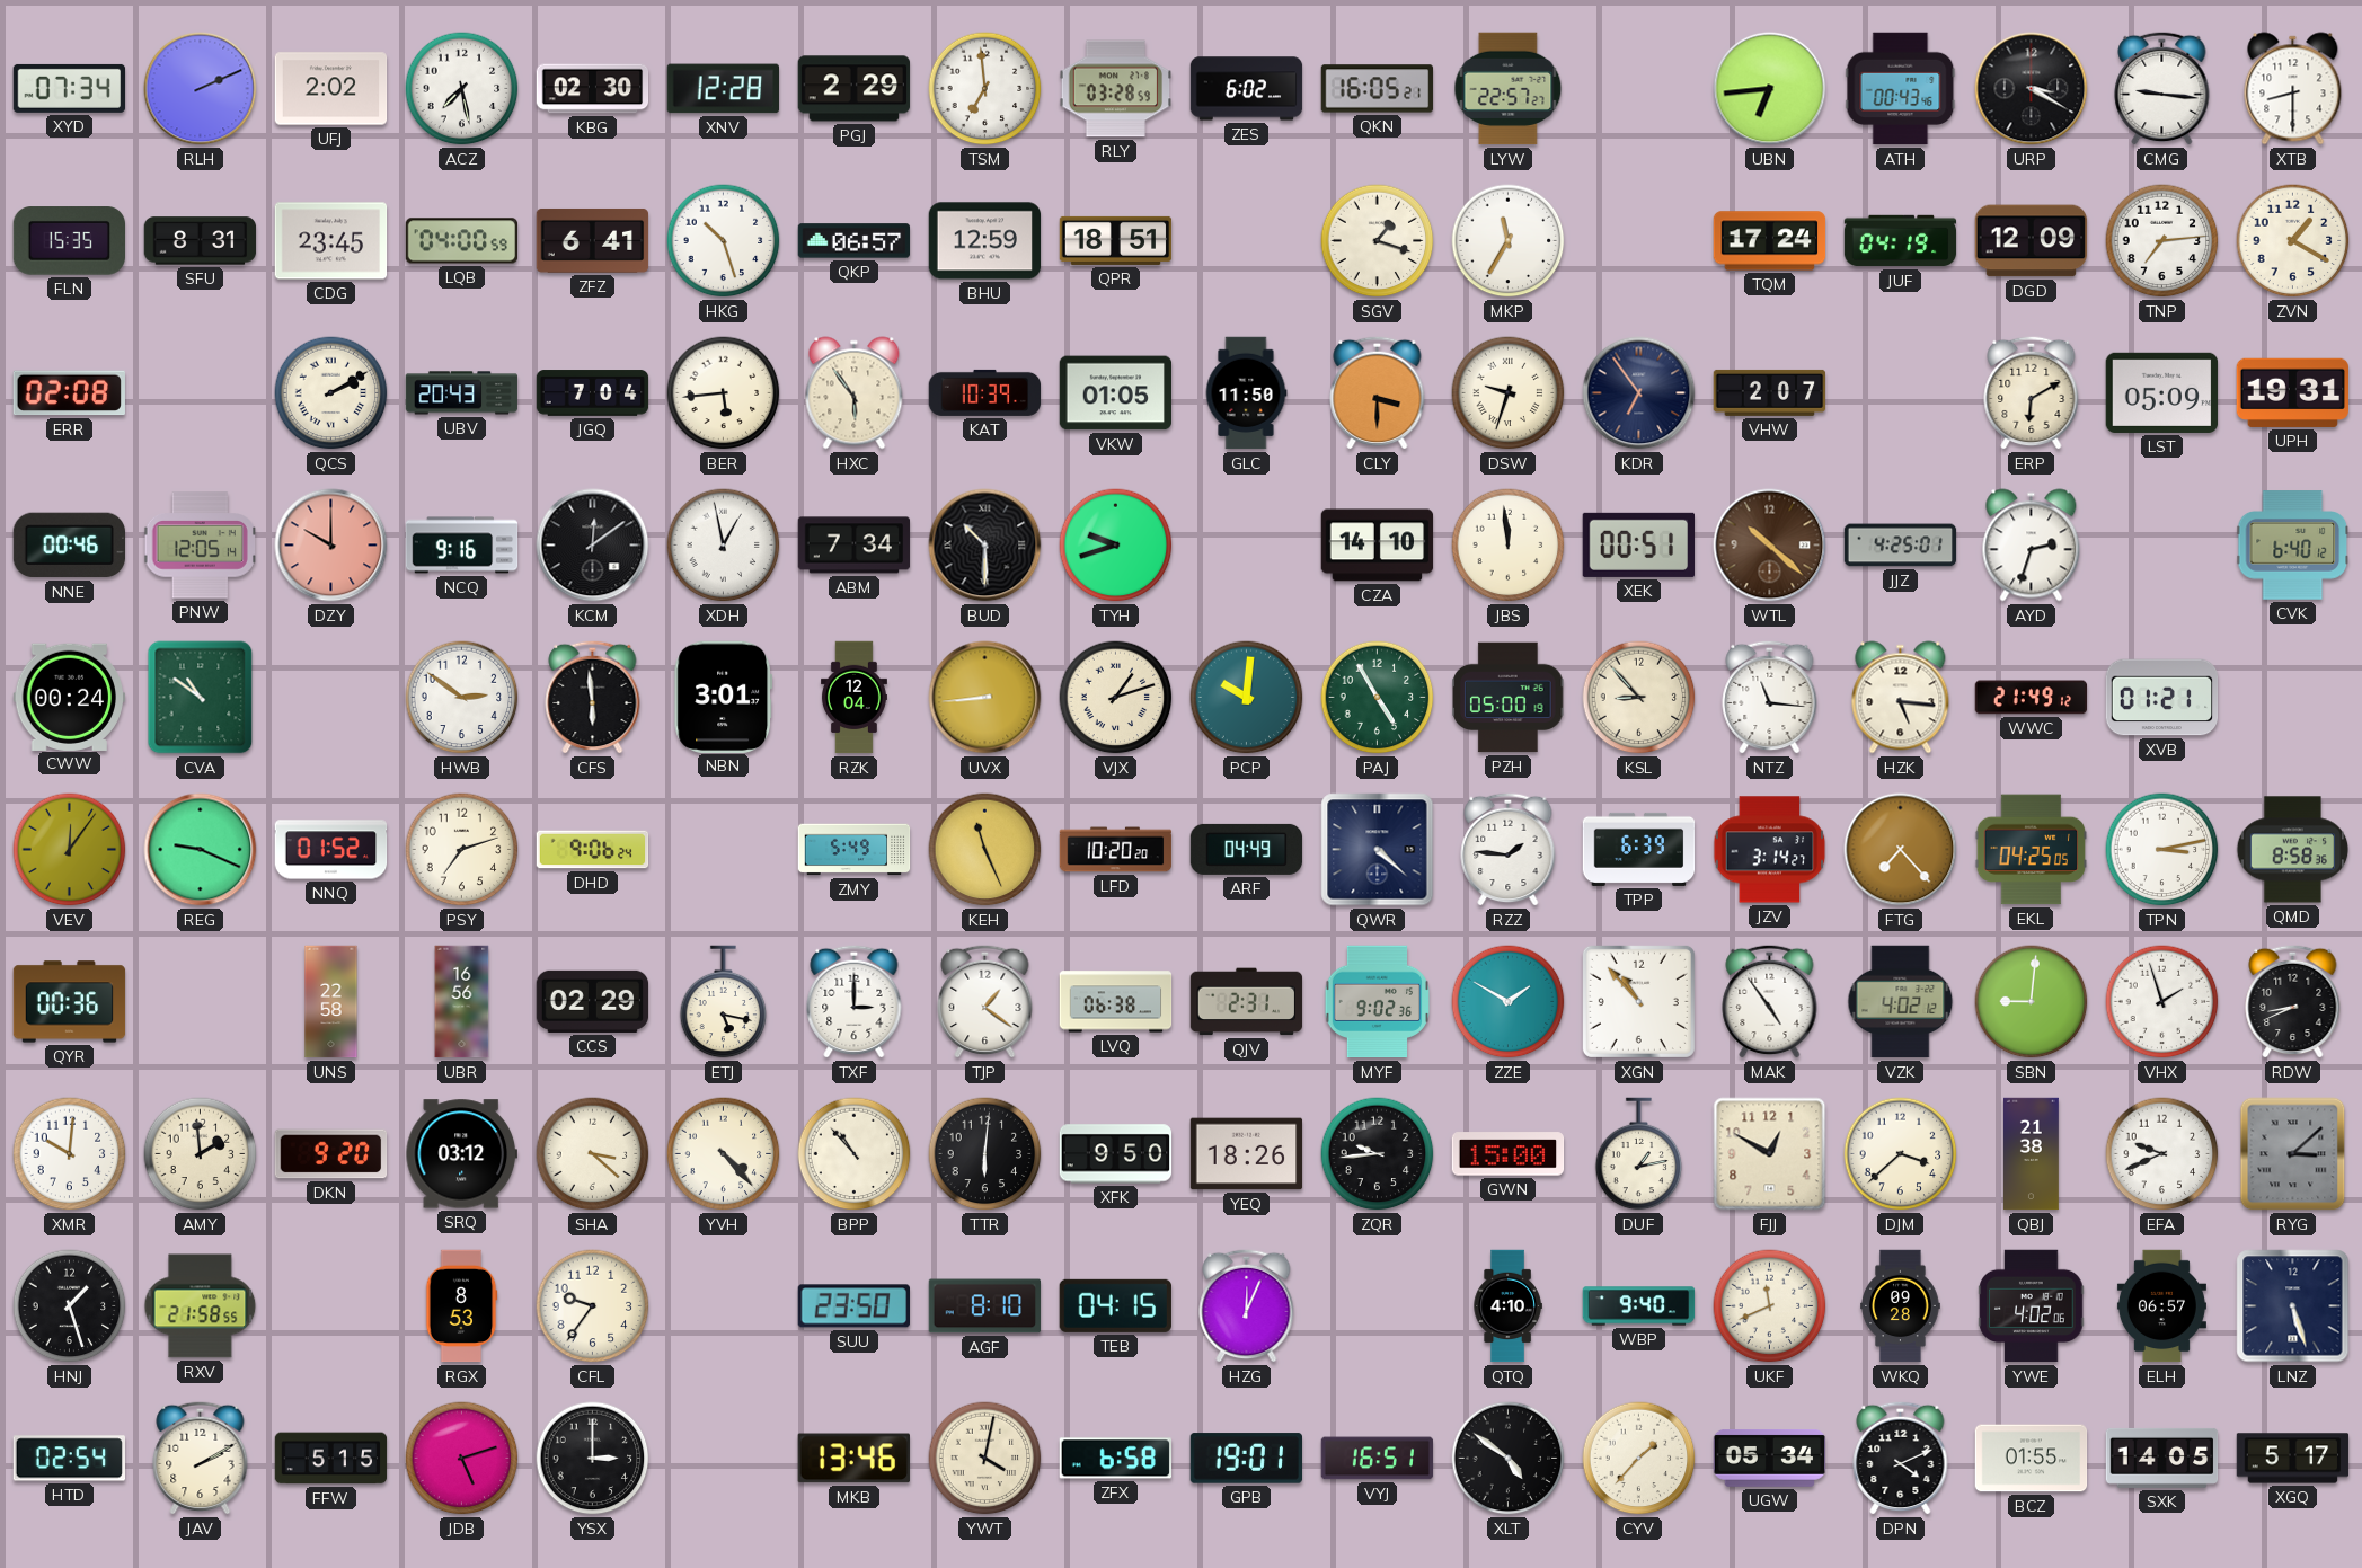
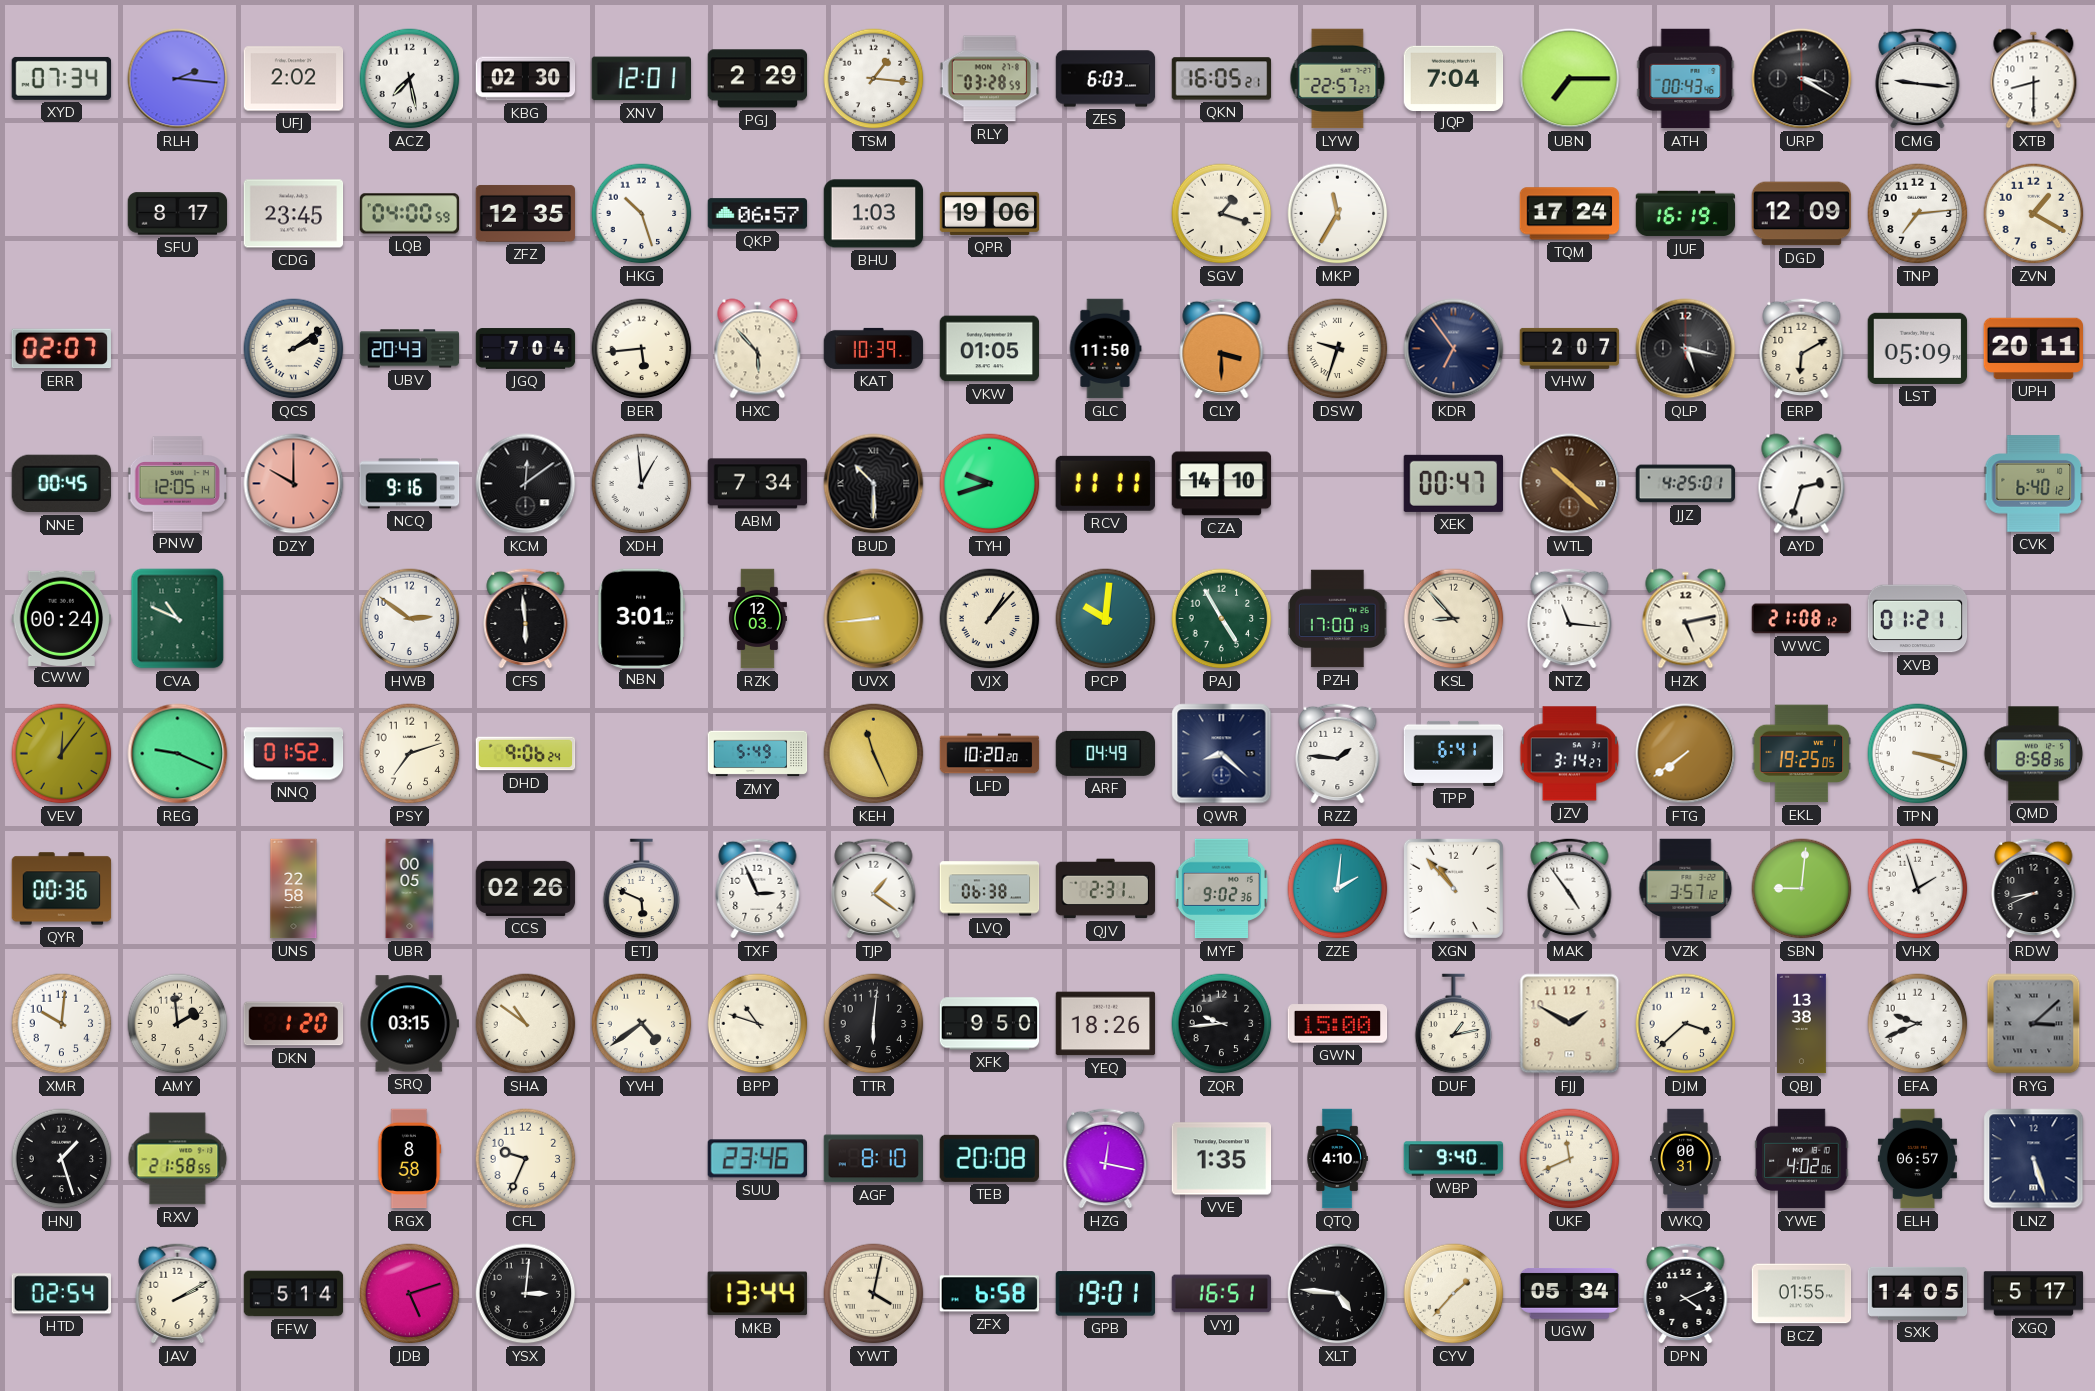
RLH: 2:11 -> 2:16 (178, 79)
XNV: 12:28 -> 12:01 (641, 79)
TSM: 6:59 -> 1:16 (874, 79)
ZES: 6:02 -> 6:03 (1106, 79)
JQP: none -> 7:04 (1454, 78)
UBN: 6:44 -> 7:15 (1570, 79)
FLN: 15:35 -> none (69, 241)
SFU: 8:31 -> 8:17 (178, 214)
ZFZ: 6:41 -> 12:35 (526, 213)
BHU: 12:59 -> 1:03 (874, 214)
QPR: 18:51 -> 19:06 (990, 213)
JUF: 04:19 -> 16:19 (1686, 214)
ERR: 02:08 -> 02:07 (61, 349)
QCS: 2:10 -> 2:09 (294, 349)
HXC: 5:54 -> 5:53 (758, 349)
QLP: none -> 5:17 (1686, 349)
UPH: 19:31 -> 20:11 (2034, 348)
NNE: 00:46 -> 00:45 (61, 484)
XDH: 12:58 -> 12:59 (642, 484)
RCV: none -> 11:11 (1105, 483)
JBS: 11:59 -> none (1509, 546)
XEK: 00:51 -> 00:47 (1454, 483)
CVA: 10:51 -> 10:49 (178, 619)
RZK: 12:04 -> 12:03 (757, 619)
VJX: 1:12 -> 1:07 (990, 619)
PZH: 05:00 -> 17:00 (1338, 619)
HZK: 5:16 -> 5:13 (1686, 619)
WWC: 21:49 -> 21:08 (1802, 619)
QWR: 4:22 -> 8:22 (1222, 754)
TPP: 6:39 -> 6:41 (1454, 753)
FTG: 7:23 -> 7:39 (1686, 754)
EKL: 04:25 -> 19:25 (1802, 754)
TPN: 3:13 -> 3:18 (1918, 754)
UBR: 16:56 -> 00:05 (410, 889)
CCS: 02:29 -> 02:26 (526, 888)
ETJ: 5:17 -> 5:49 (642, 889)
TXF: 3:00 -> 2:56 (758, 888)
ZZE: 1:50 -> 2:01 (1338, 889)
VZK: 4:02 -> 3:57 (1686, 889)
DKN: 9:20 -> 1:20 (294, 1024)
SRQ: 03:12 -> 03:15 (409, 1024)
SHA: 3:22 -> 10:51 (526, 1024)
YVH: 4:23 -> 4:39 (642, 1024)
BPP: 10:53 -> 10:48 (758, 1024)
FJJ: 12:50 -> 1:50 (1570, 1024)
QBJ: 21:38 -> 13:38 (1802, 1024)
RGX: 8:53 -> 8:58 (409, 1159)
CFL: 9:36 -> 9:34 (526, 1159)
SUU: 23:50 -> 23:46 (757, 1159)
TEB: 04:15 -> 20:08 (989, 1158)
HZG: 12:04 -> 12:17 (1106, 1158)
VVE: none -> 1:35 (1222, 1159)
WKQ: 09:28 -> 00:31 (1686, 1159)
FFW: 5:15 -> 5:14 (294, 1294)
YSX: 3:00 -> 3:01 (526, 1294)
MKB: 13:46 -> 13:44 (757, 1294)
XLT: 4:51 -> 4:46 (1338, 1294)
